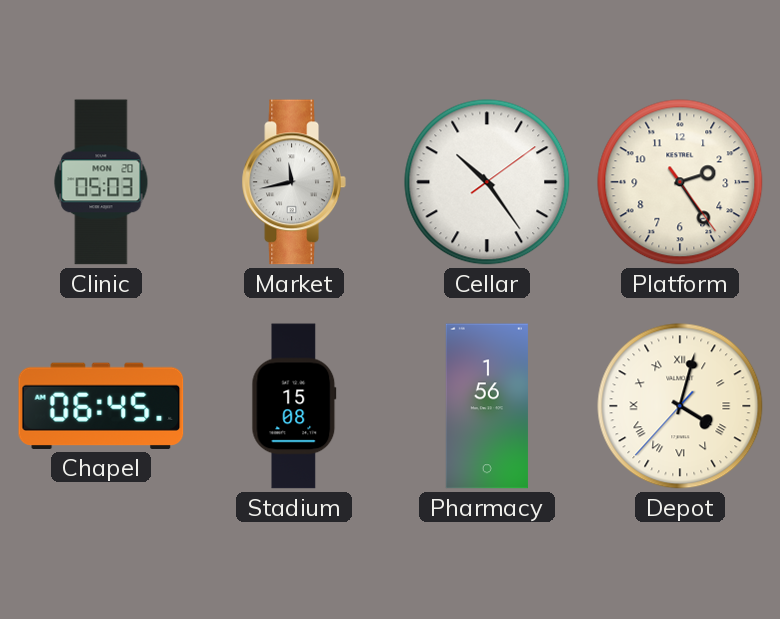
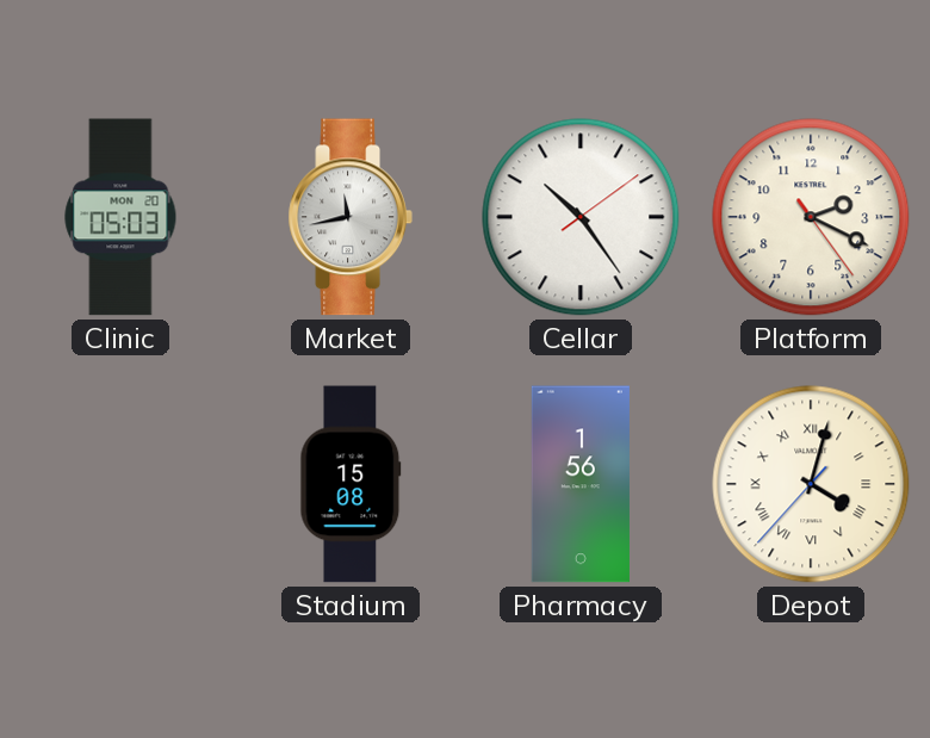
Platform: 2:24 -> 2:19 (811, 217)
Chapel: 06:45 -> none (101, 406)
